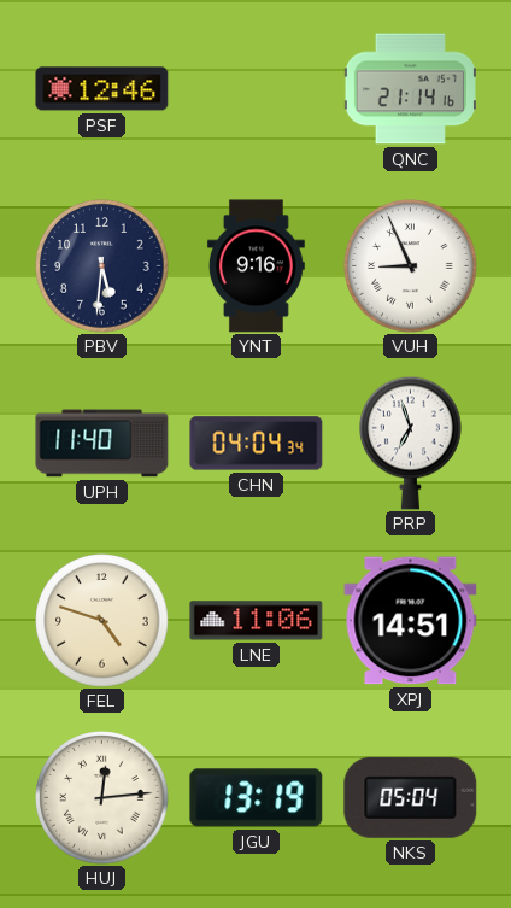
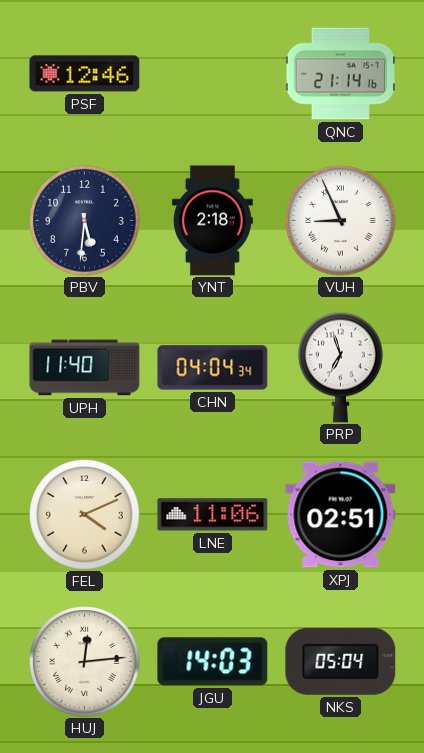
YNT: 9:16 -> 2:18 (212, 221)
FEL: 4:48 -> 4:11 (85, 515)
XPJ: 14:51 -> 02:51 (341, 515)
JGU: 13:19 -> 14:03 (213, 662)
